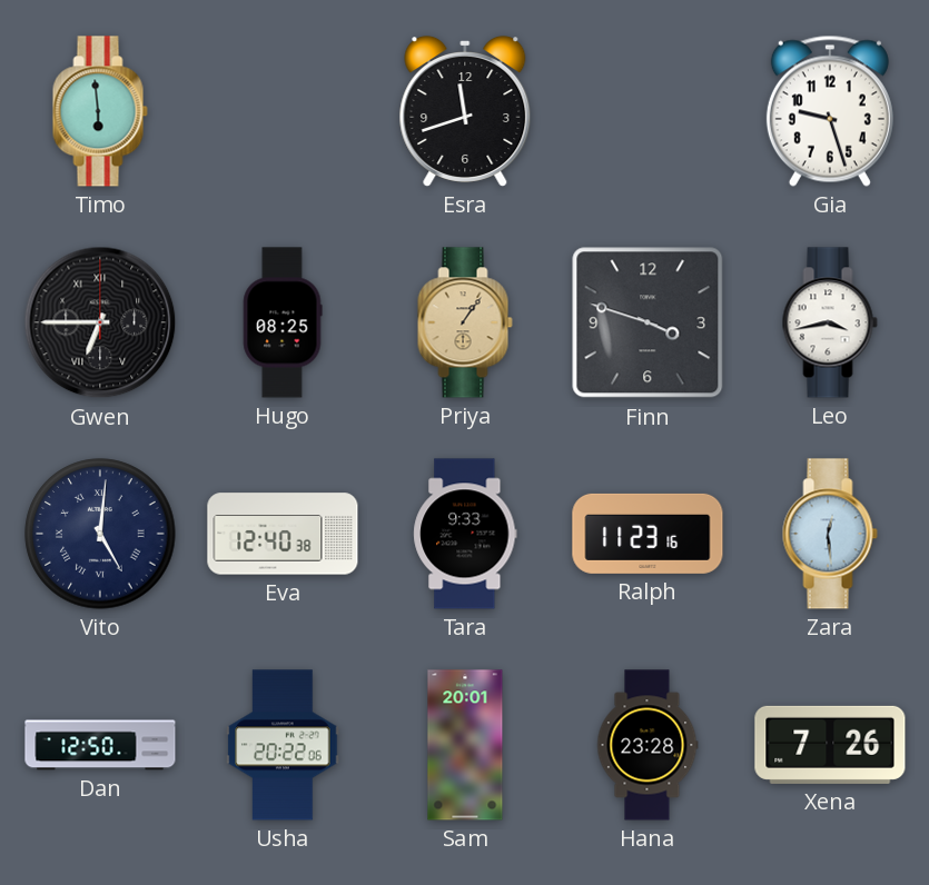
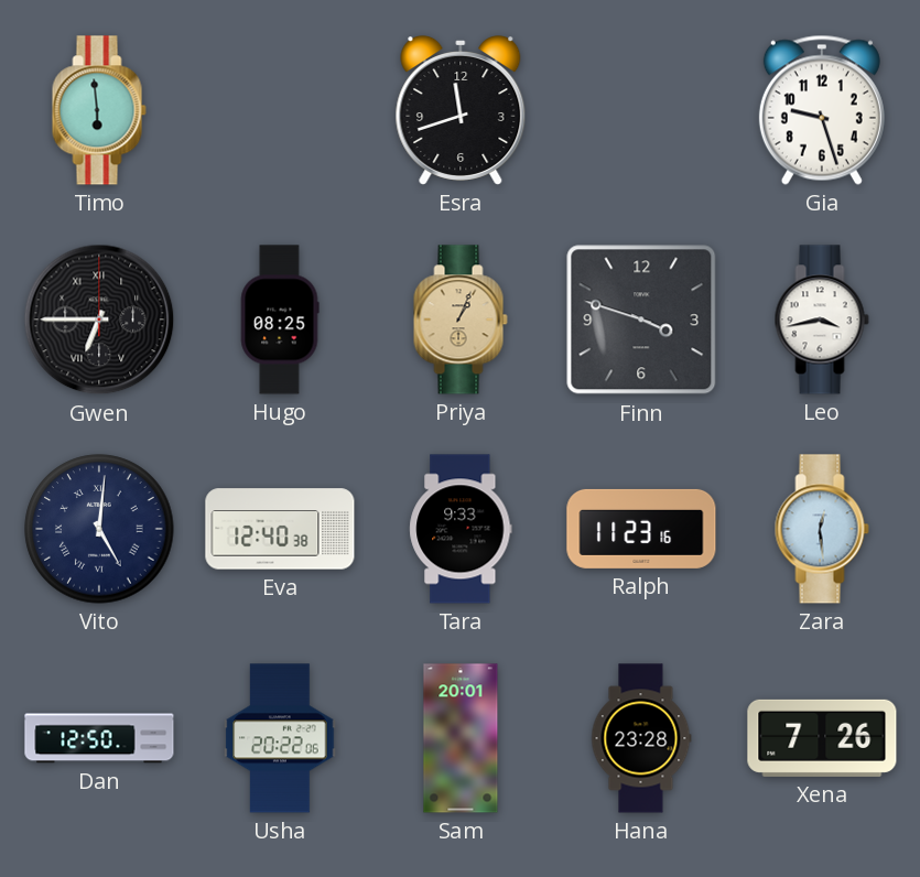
Priya: 1:06 -> 1:04 (461, 320)
